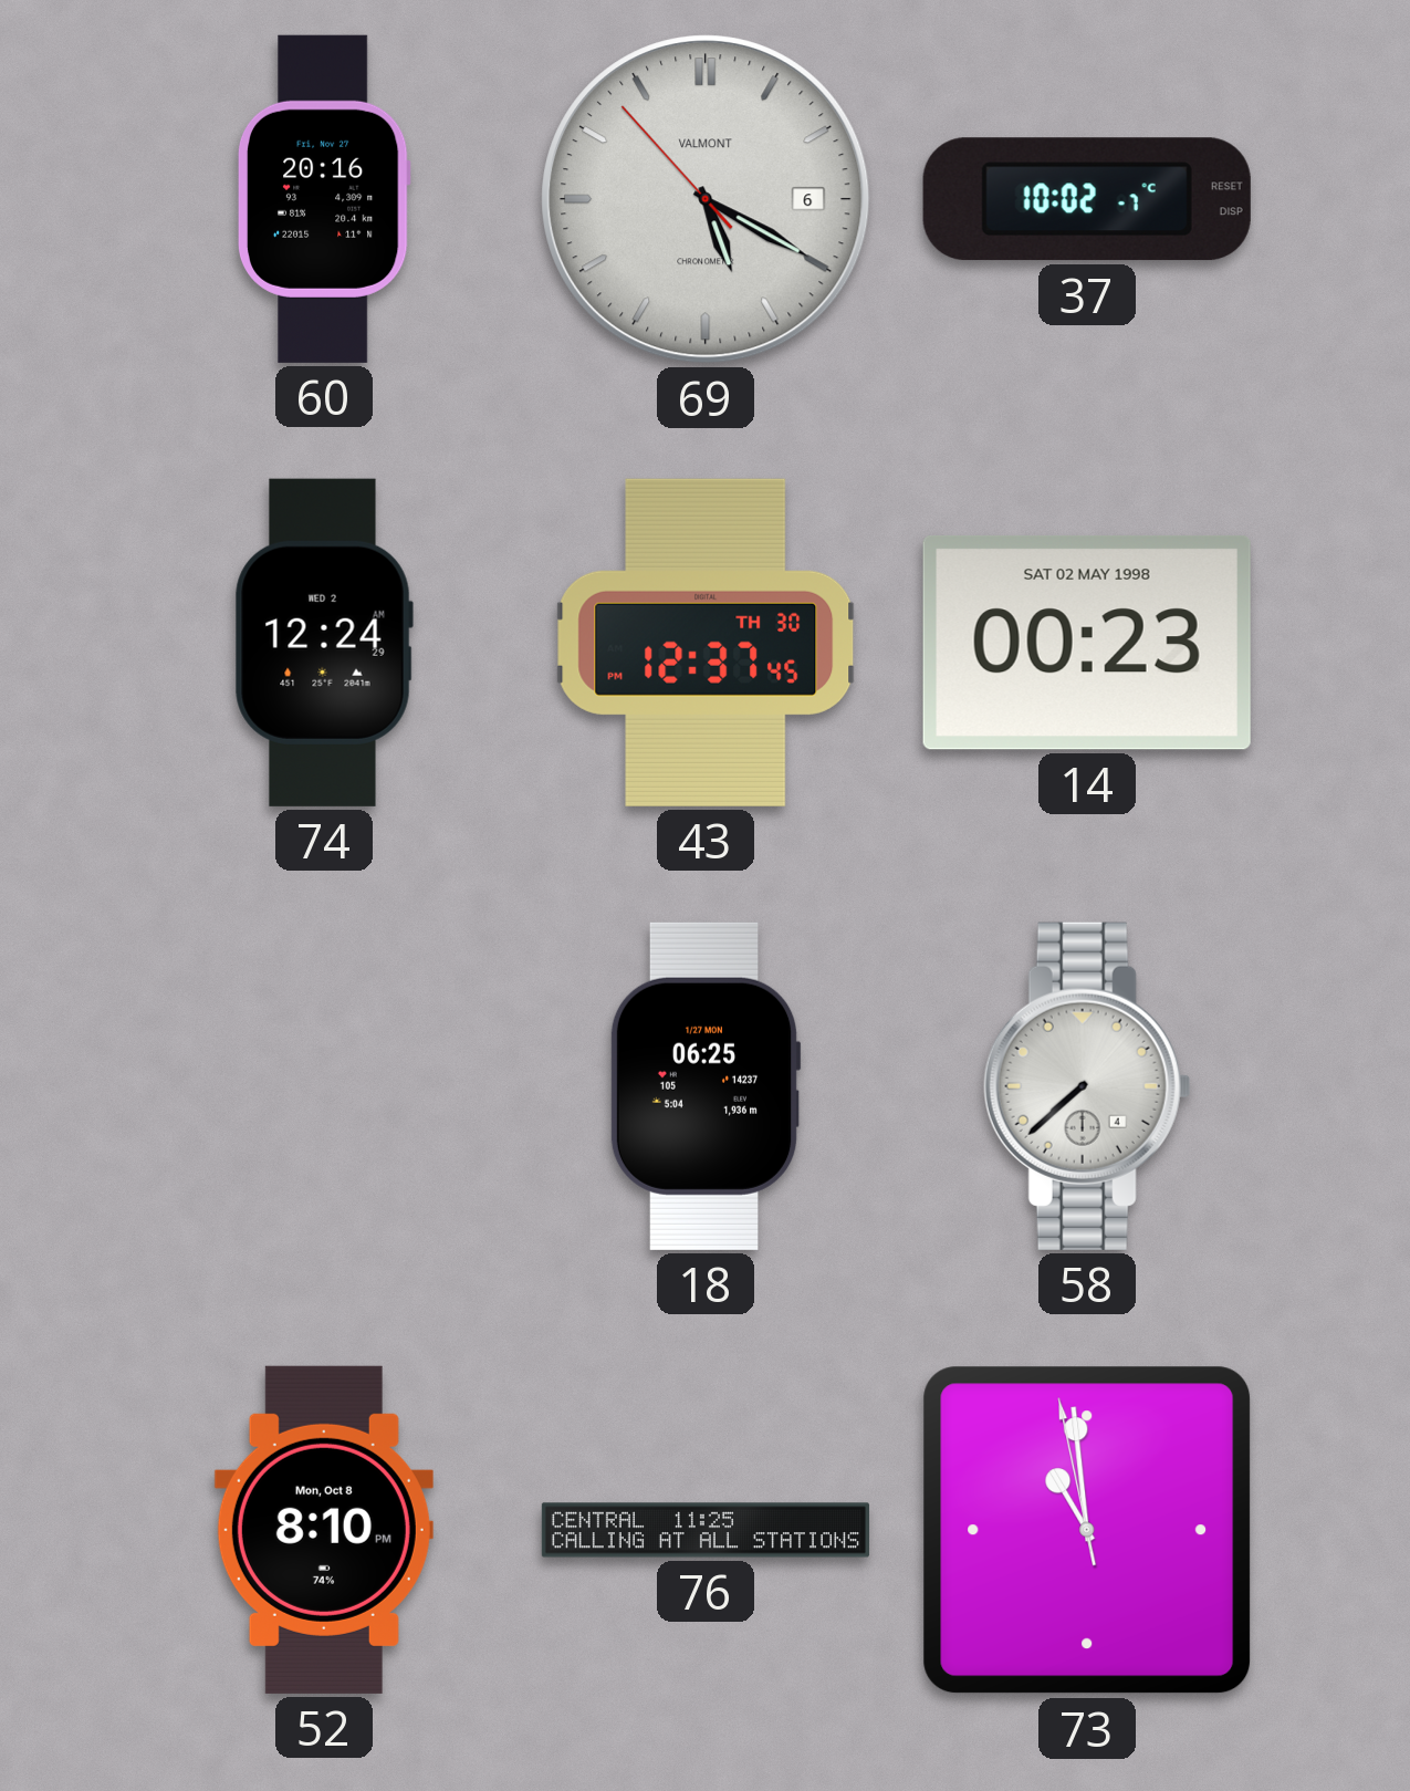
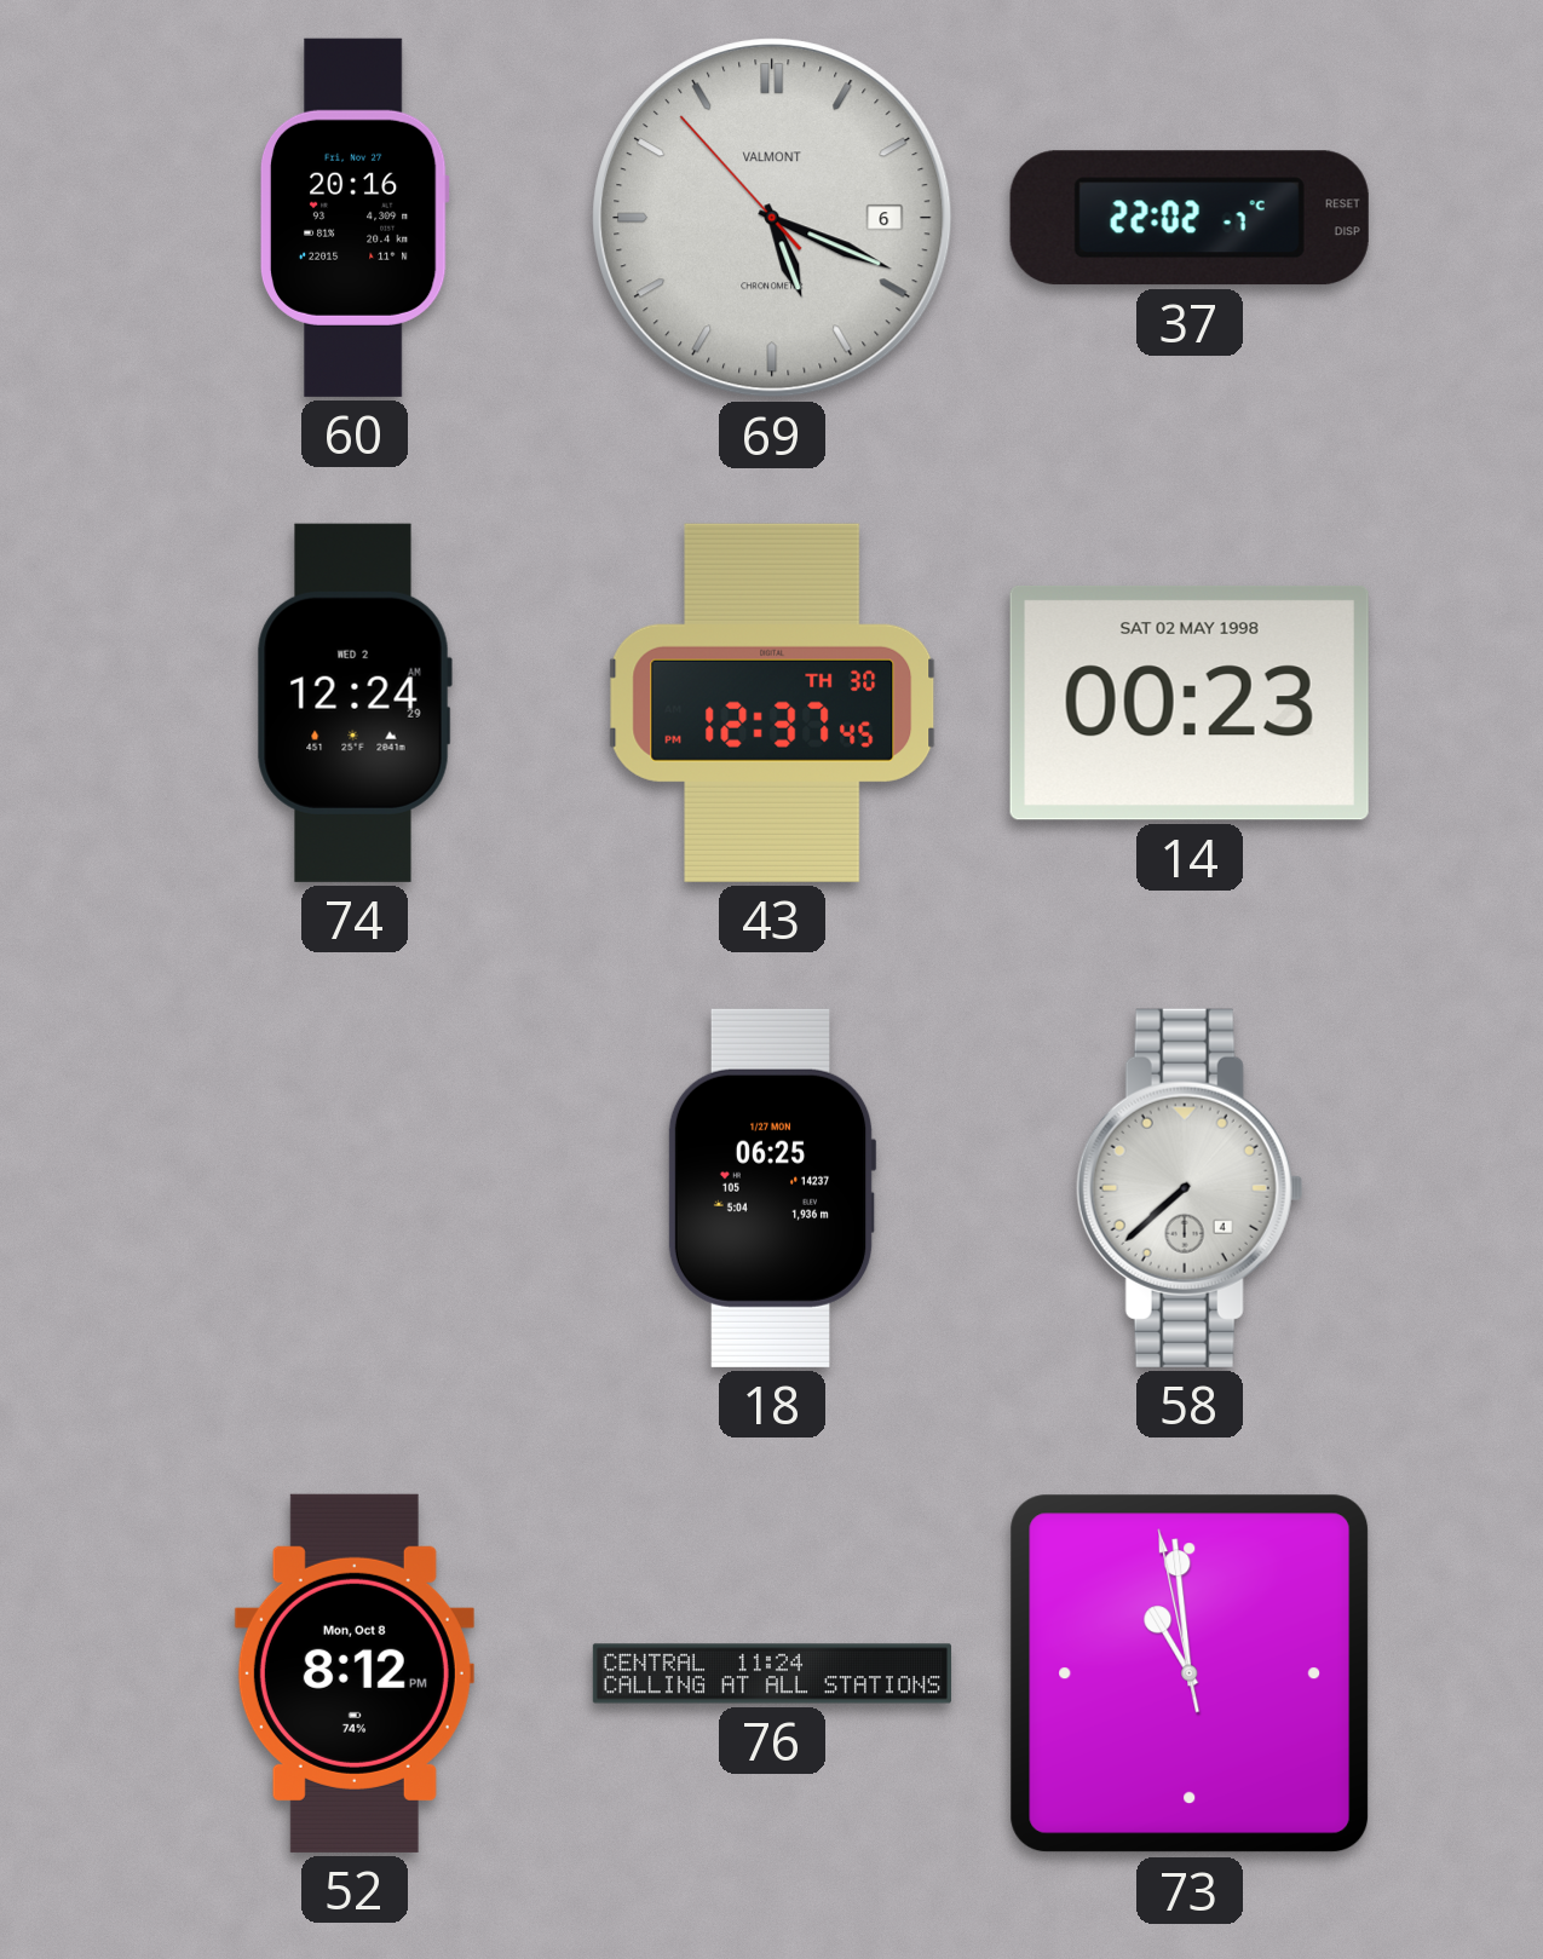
69: 5:19 -> 5:18 (772, 218)
37: 10:02 -> 22:02 (1190, 218)
52: 8:10 -> 8:12 (355, 1673)
76: 11:25 -> 11:24 (772, 1673)
